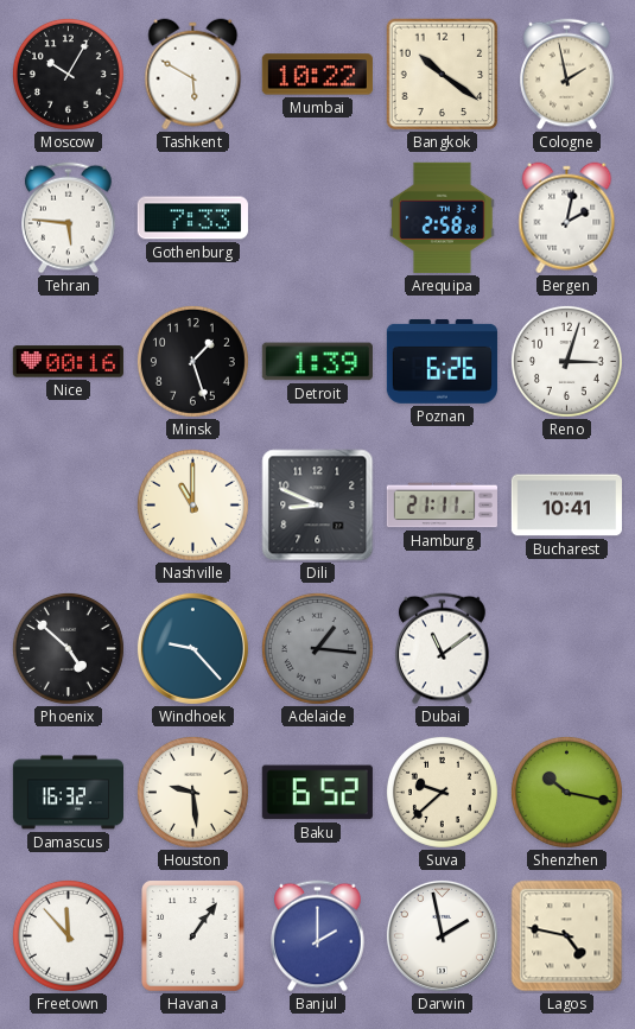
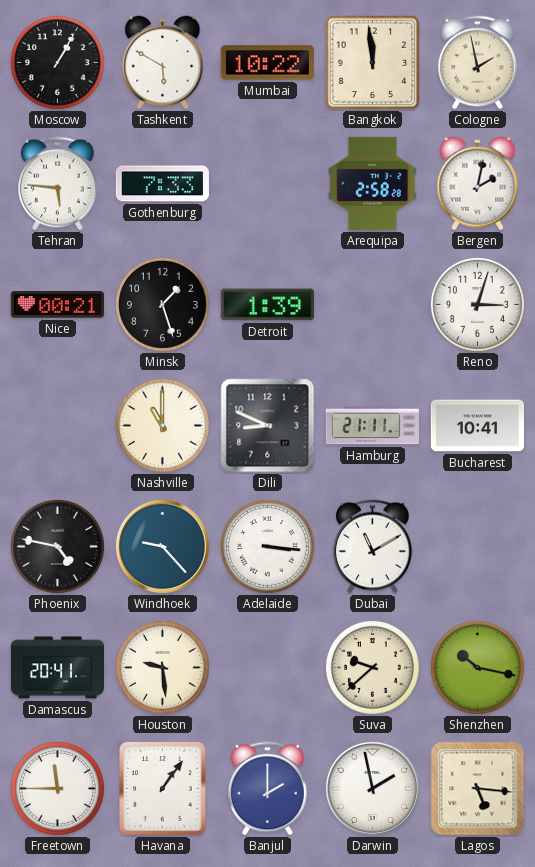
Moscow: 10:05 -> 1:05 (57, 62)
Bangkok: 10:21 -> 11:59 (373, 63)
Nice: 00:16 -> 00:21 (57, 305)
Poznan: 6:26 -> none (442, 361)
Phoenix: 4:52 -> 4:47 (57, 546)
Adelaide: 1:16 -> 3:16 (267, 546)
Adelaide dial: grey -> white (267, 546)
Dubai: 11:09 -> 11:10 (373, 547)
Damascus: 16:32 -> 20:41 (57, 668)
Baku: 6:52 -> none (317, 793)
Freetown: 11:53 -> 11:45 (57, 788)
Lagos: 4:47 -> 5:16 (478, 789)
